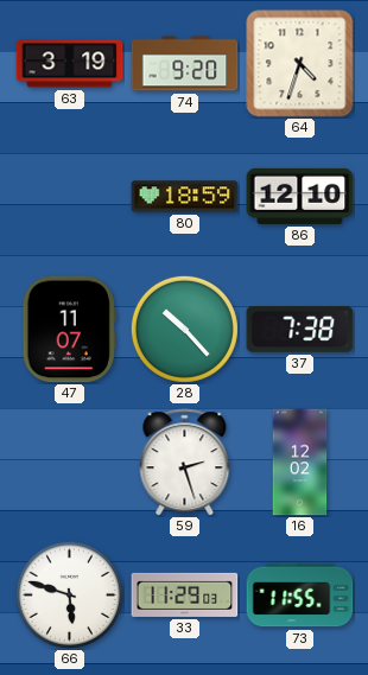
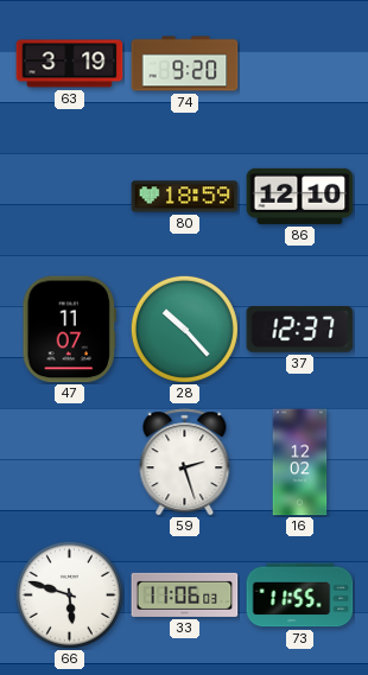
64: 4:33 -> none (300, 64)
37: 7:38 -> 12:37 (300, 329)
33: 11:29 -> 11:06 (185, 594)
